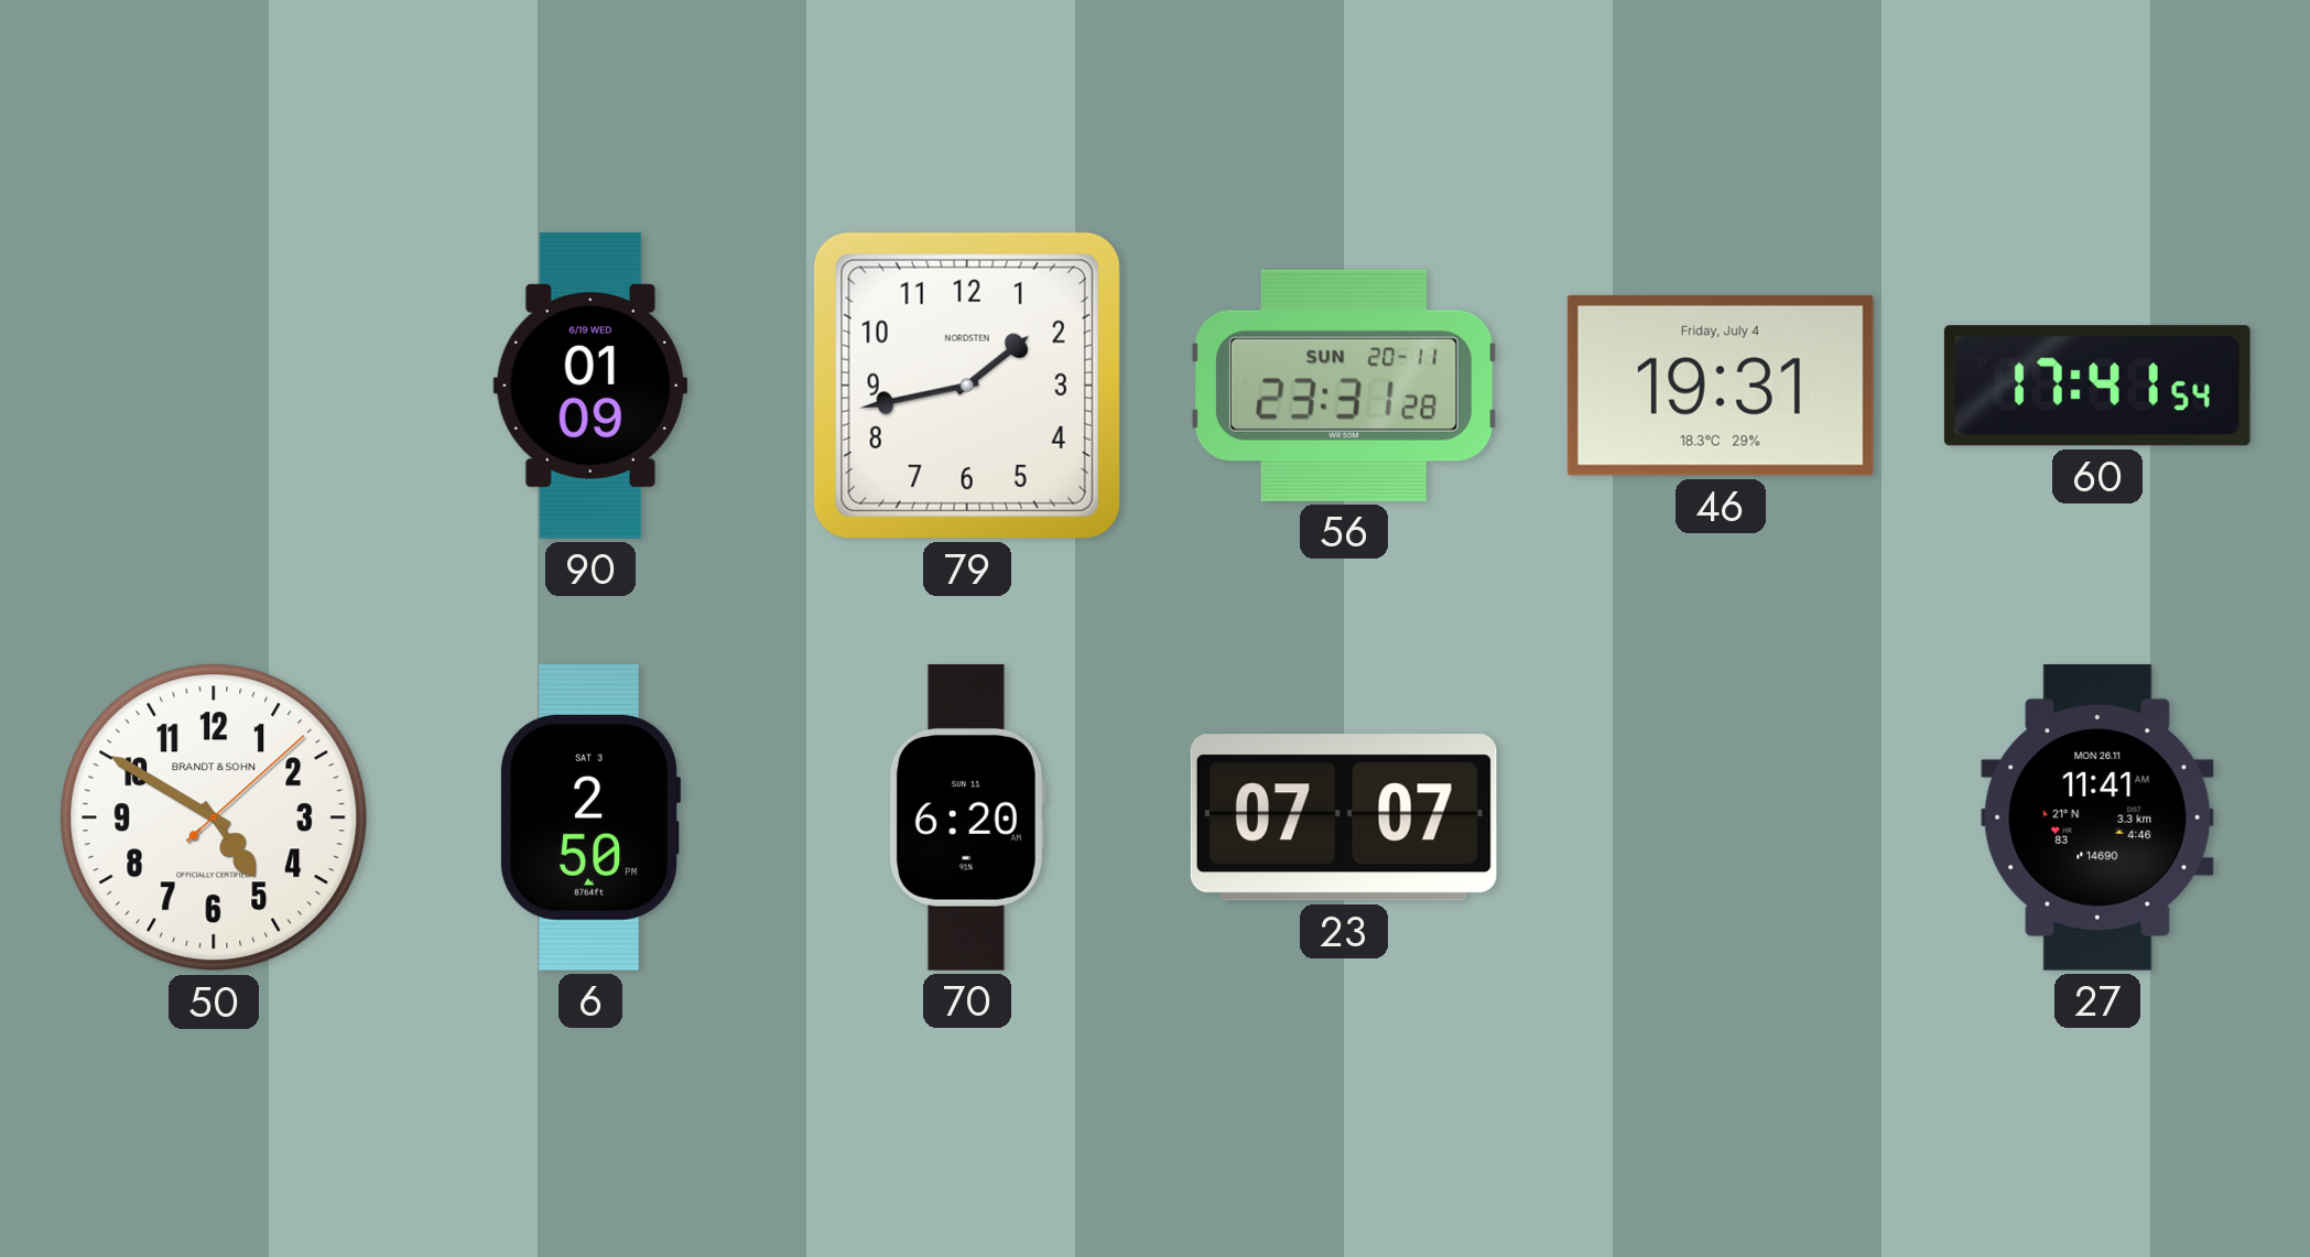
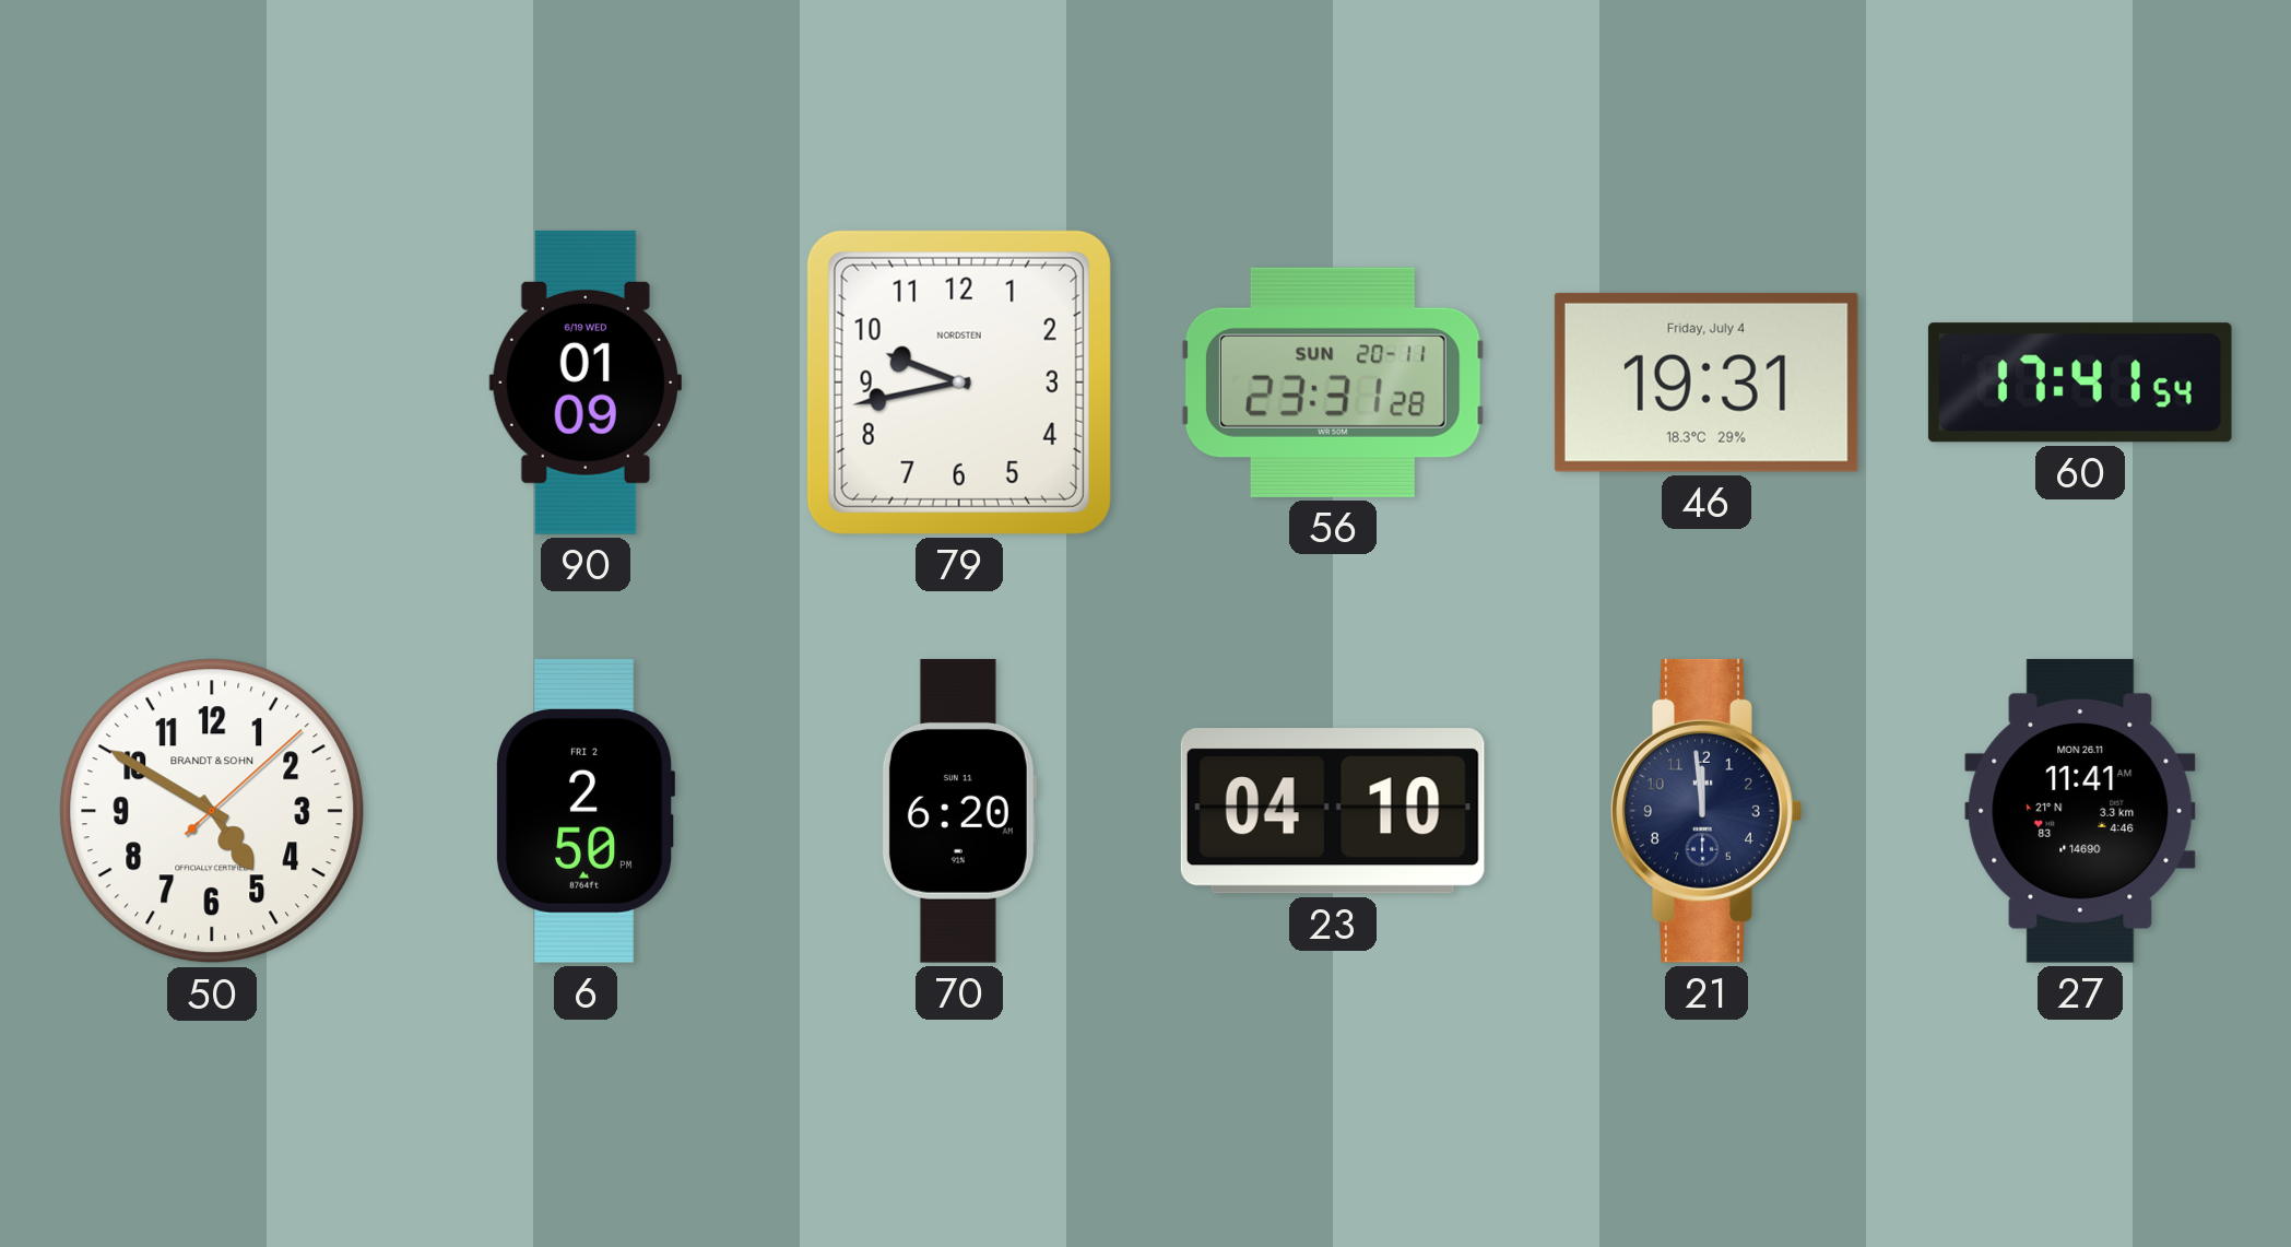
79: 1:43 -> 9:43 (959, 383)
6 date: SAT 3 -> FRI 2 (586, 811)
23: 07:07 -> 04:10 (1333, 811)
21: none -> 11:59 (1707, 811)
